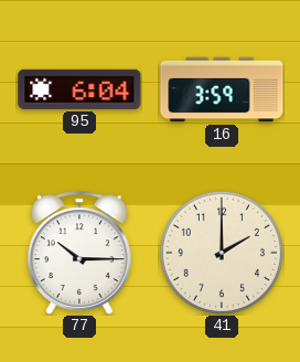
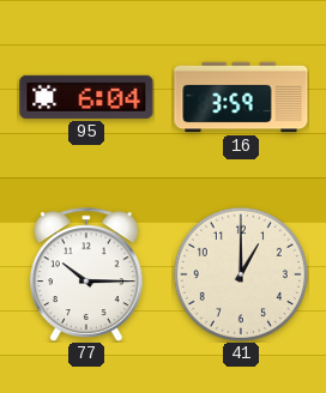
41: 2:00 -> 1:00 (241, 274)
